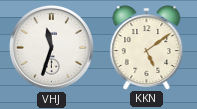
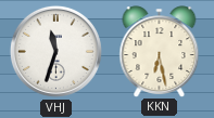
KKN: 5:09 -> 6:28 (160, 51)
